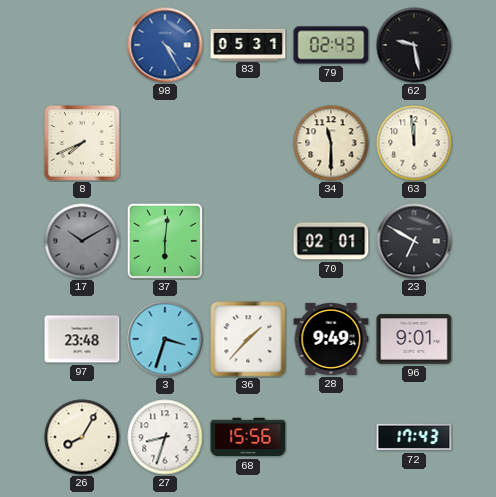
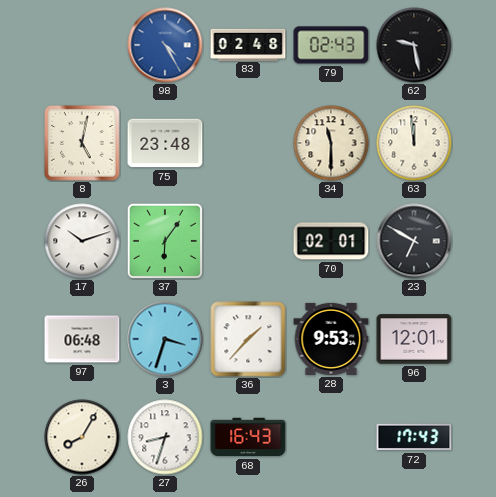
83: 05:31 -> 02:48 (248, 44)
8: 7:41 -> 5:02 (82, 143)
75: none -> 23:48 (165, 143)
17: 10:10 -> 10:12 (82, 241)
17 dial: grey -> white (82, 241)
37: 6:01 -> 6:06 (165, 241)
97: 23:48 -> 06:48 (82, 339)
28: 9:49 -> 9:53 (331, 339)
96: 9:01 -> 12:01 (414, 339)
68: 15:56 -> 16:43 (248, 437)
